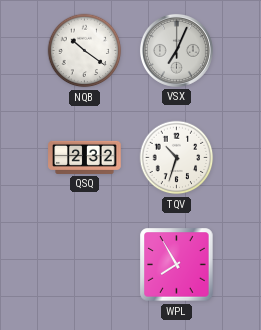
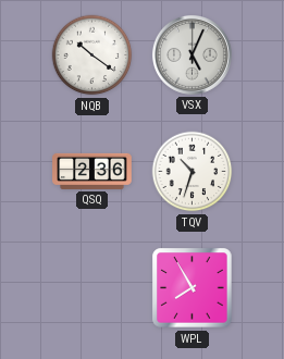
VSX: 7:04 -> 5:04 (192, 54)
QSQ: 2:32 -> 2:36 (92, 171)
